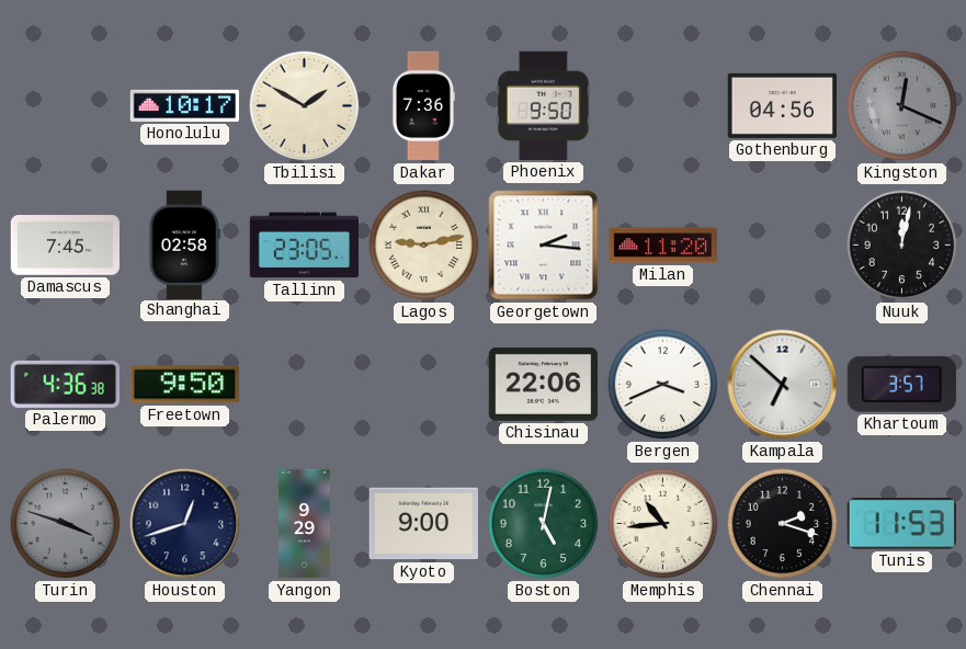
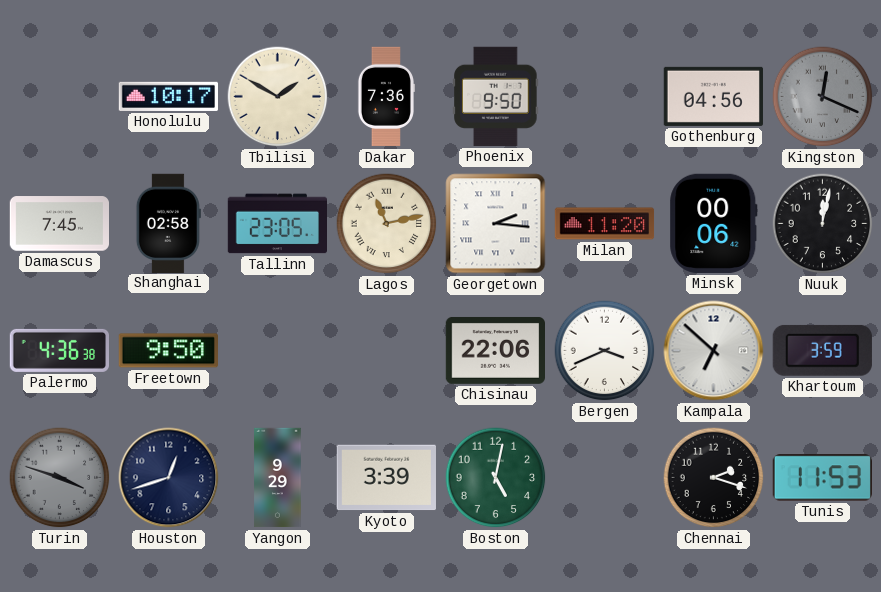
Lagos: 9:13 -> 11:13 (387, 224)
Minsk: none -> 00:06 (714, 223)
Khartoum: 3:57 -> 3:59 (822, 350)
Kyoto: 9:00 -> 3:39 (386, 478)
Memphis: 10:44 -> none (663, 524)
